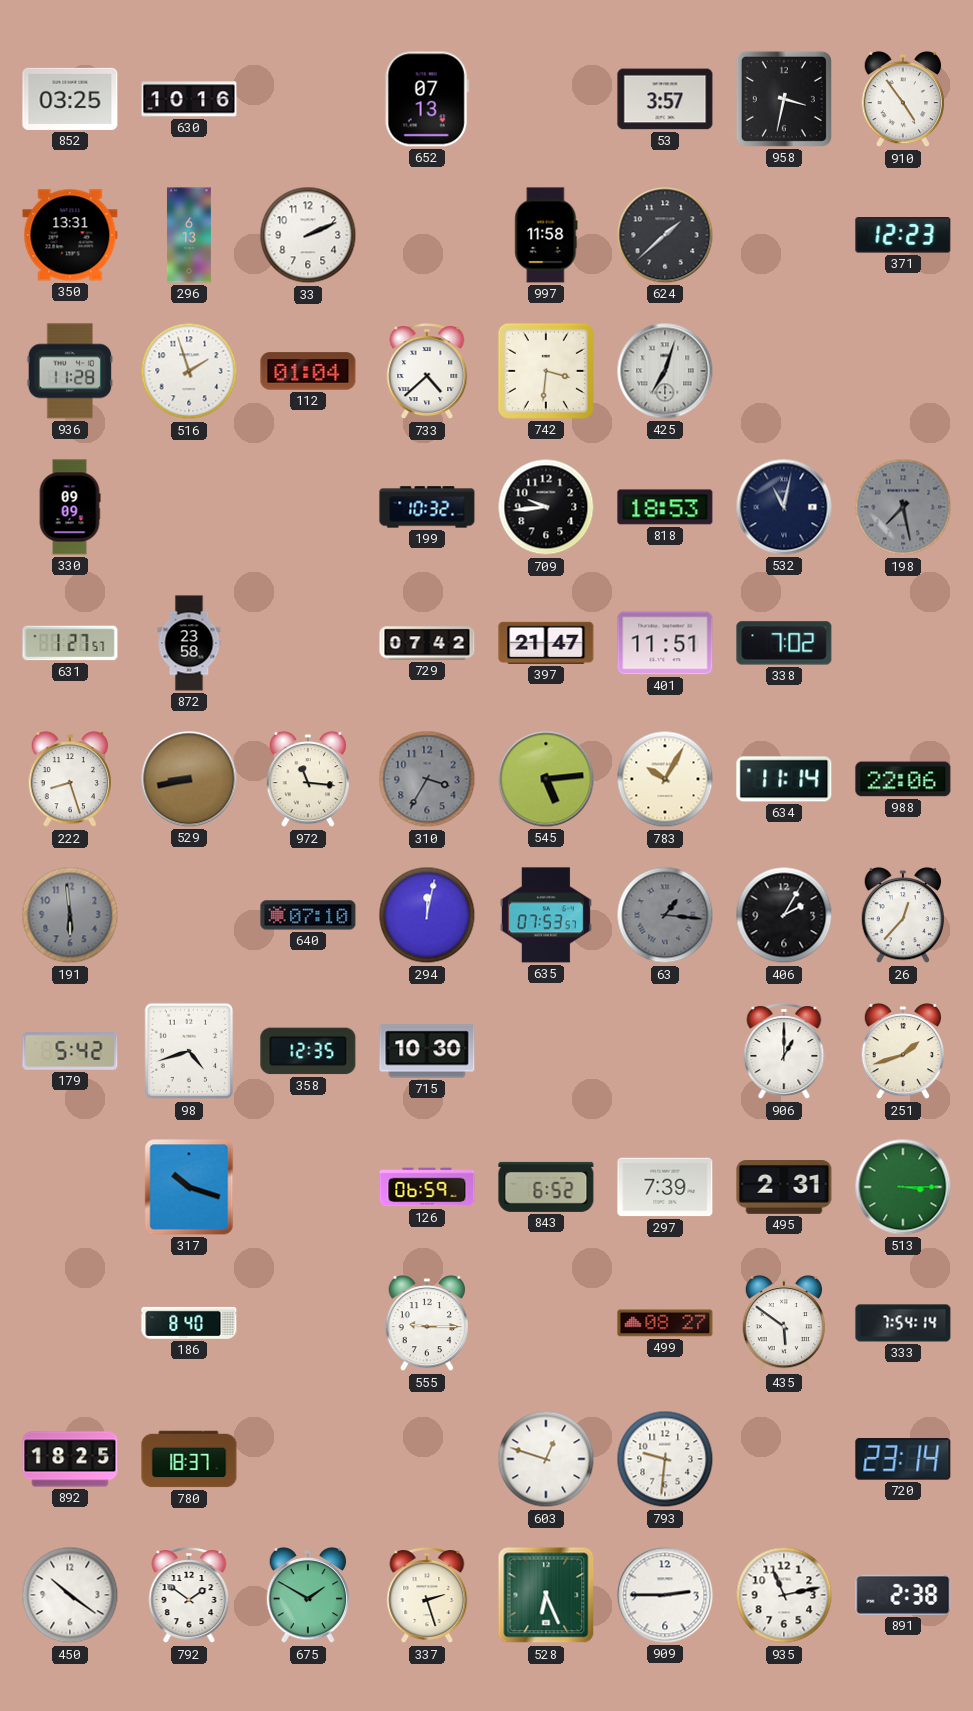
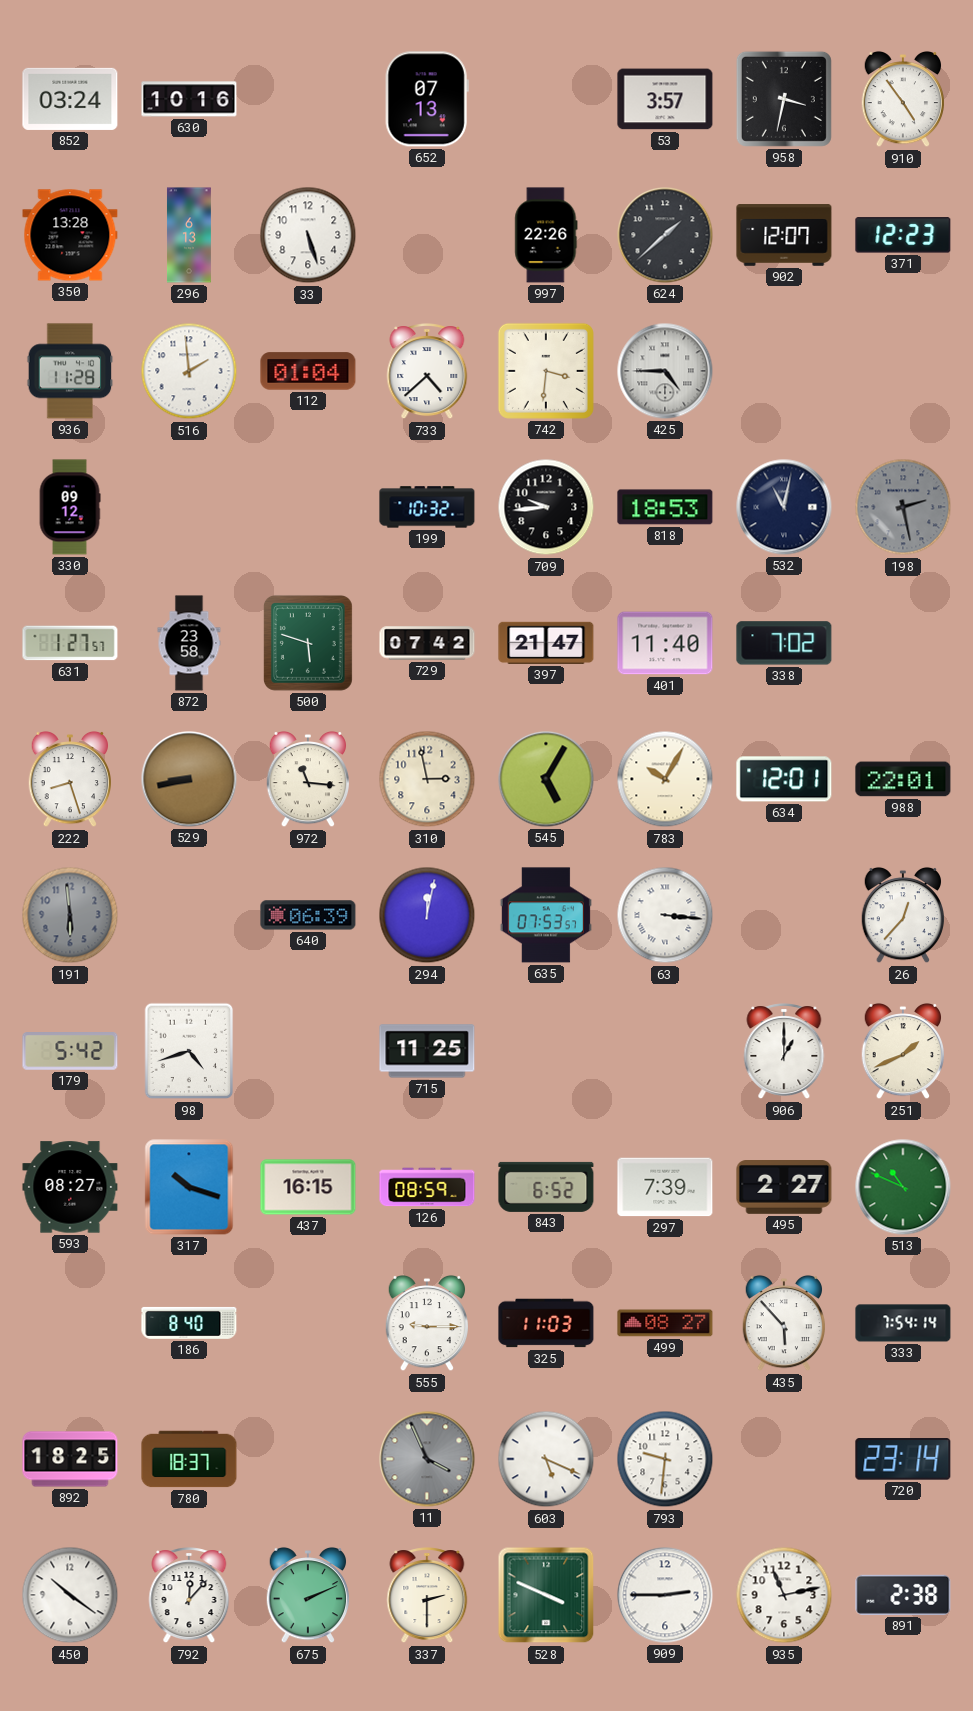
852: 03:25 -> 03:24 (70, 99)
350: 13:31 -> 13:28 (70, 235)
33: 2:11 -> 5:27 (308, 235)
997: 11:58 -> 22:26 (546, 235)
902: none -> 12:07 (784, 235)
516: 1:57 -> 1:59 (189, 371)
425: 7:03 -> 4:45 (665, 371)
330: 09:09 -> 09:12 (70, 507)
198: 7:28 -> 2:28 (903, 507)
500: none -> 5:48 (308, 643)
401: 11:51 -> 11:40 (665, 643)
310: 3:35 -> 2:58 (427, 779)
310 dial: grey -> cream (427, 779)
545: 5:14 -> 5:05 (546, 779)
634: 11:14 -> 12:01 (784, 779)
988: 22:06 -> 22:01 (903, 779)
640: 07:10 -> 06:39 (308, 915)
63: 1:16 -> 3:16 (665, 915)
63 dial: grey -> white (665, 915)
406: 2:05 -> none (784, 915)
358: 12:35 -> none (308, 1051)
715: 10:30 -> 11:25 (427, 1051)
251: 1:42 -> 1:41 (903, 1051)
593: none -> 08:27 (70, 1187)
437: none -> 16:15 (308, 1187)
126: 06:59 -> 08:59 (427, 1187)
495: 2:31 -> 2:27 (784, 1188)
513: 3:15 -> 10:49 (903, 1187)
325: none -> 11:03 (546, 1323)
435: 5:51 -> 5:53 (784, 1323)
11: none -> 3:56 (427, 1459)
603: 12:48 -> 5:19 (546, 1459)
792: 1:51 -> 12:07 (189, 1596)
675: 1:50 -> 2:11 (308, 1595)
337: 2:27 -> 2:30 (427, 1596)
528: 6:26 -> 3:49 (546, 1595)
